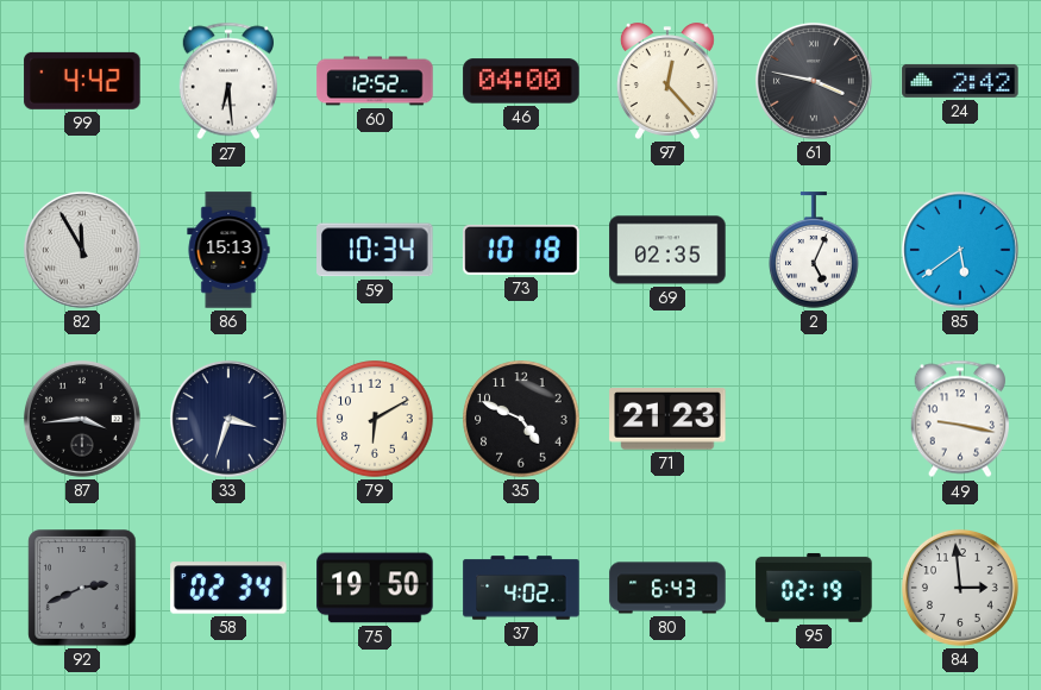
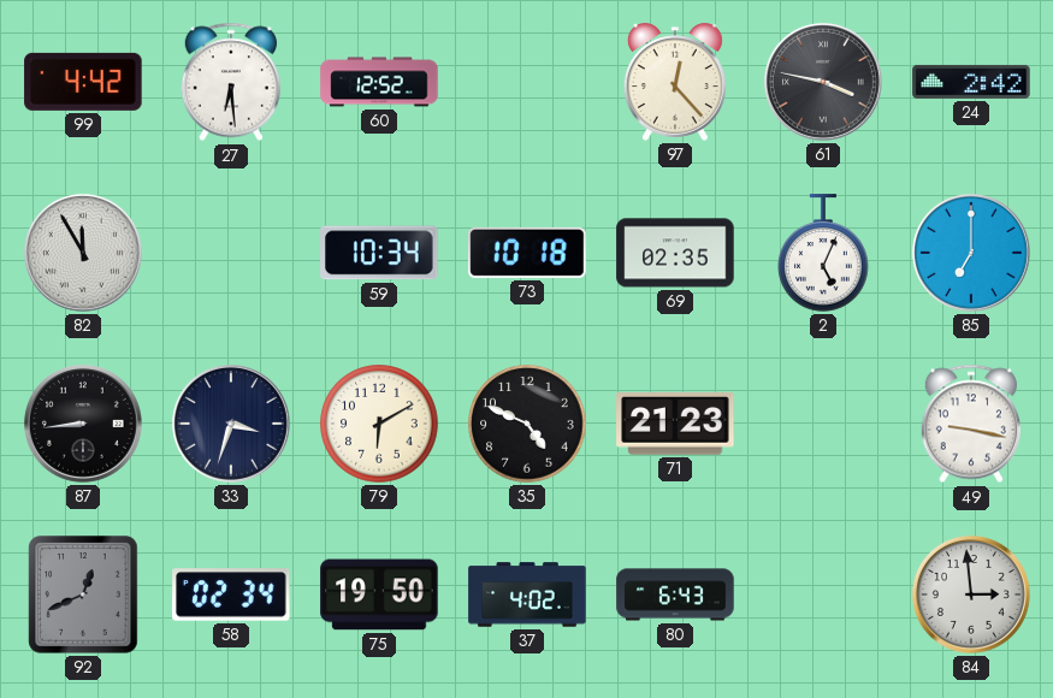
46: 04:00 -> none (521, 81)
86: 15:13 -> none (228, 250)
85: 5:39 -> 7:00 (971, 253)
87: 3:44 -> 8:44 (83, 424)
92: 2:41 -> 12:41 (83, 595)
95: 02:19 -> none (814, 588)
